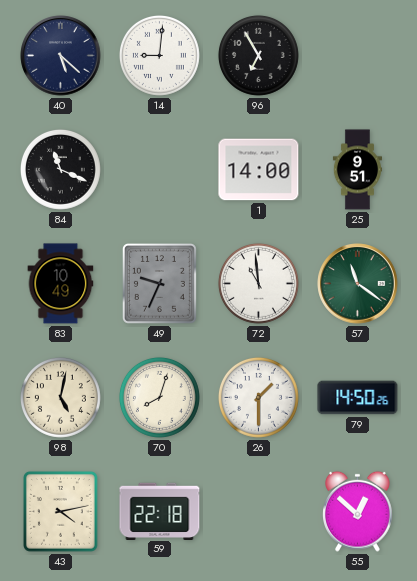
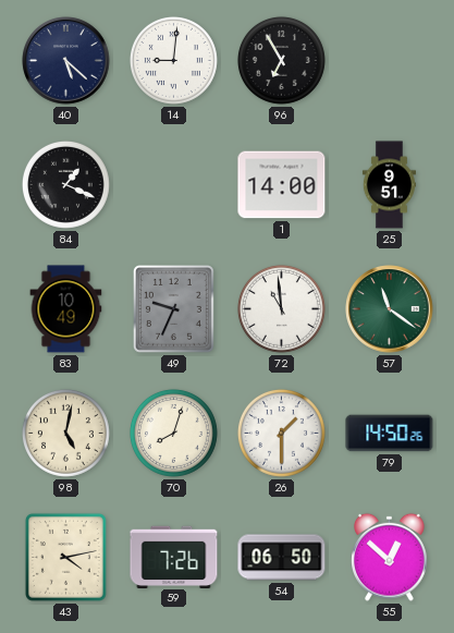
84: 11:19 -> 1:19 (65, 184)
59: 22:18 -> 7:26 (174, 557)
54: none -> 06:50 (282, 558)
